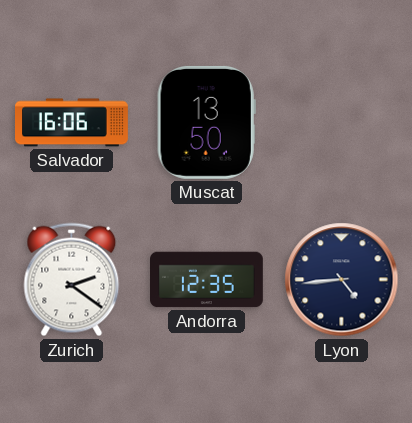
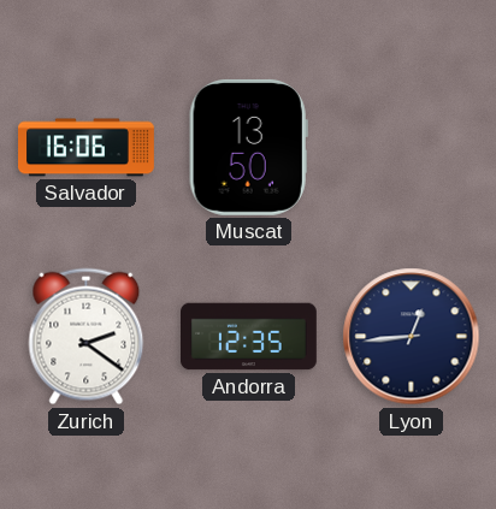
Lyon: 4:44 -> 12:44 (412, 337)
